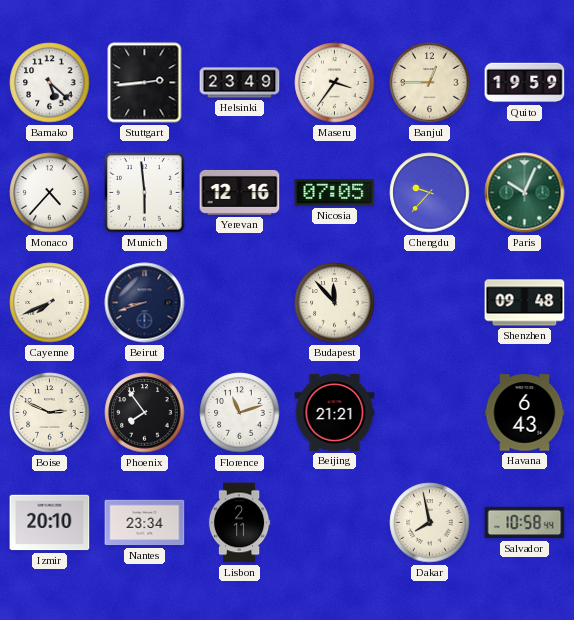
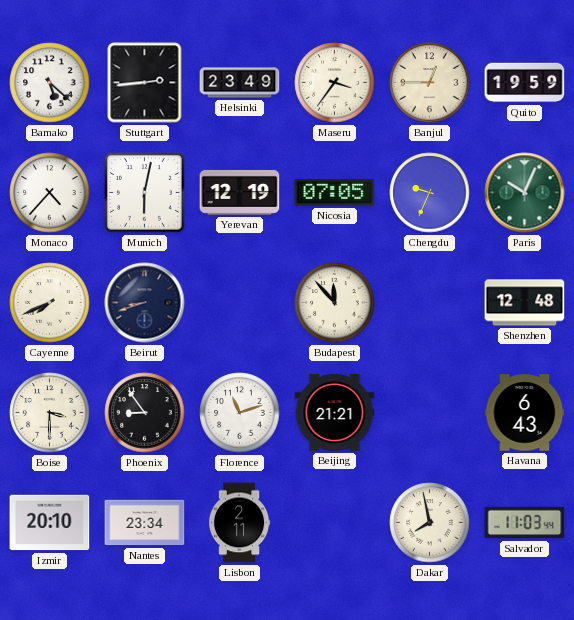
Munich: 5:59 -> 6:02 (145, 193)
Yerevan: 12:16 -> 12:19 (240, 192)
Chengdu: 9:37 -> 9:34 (430, 193)
Shenzhen: 09:48 -> 12:48 (525, 303)
Boise: 2:49 -> 3:30 (50, 413)
Phoenix: 7:54 -> 8:54 (145, 413)
Salvador: 10:58 -> 11:03 (525, 523)
